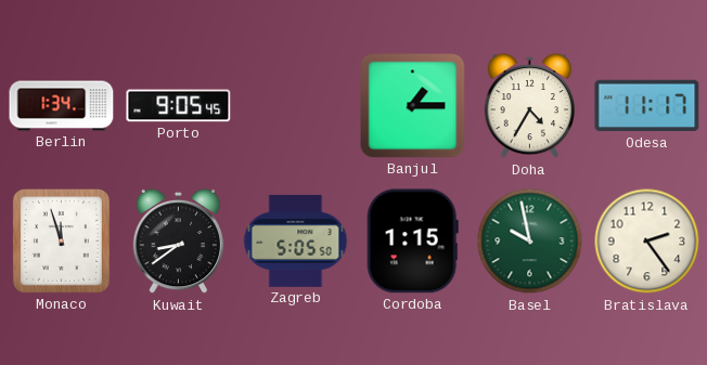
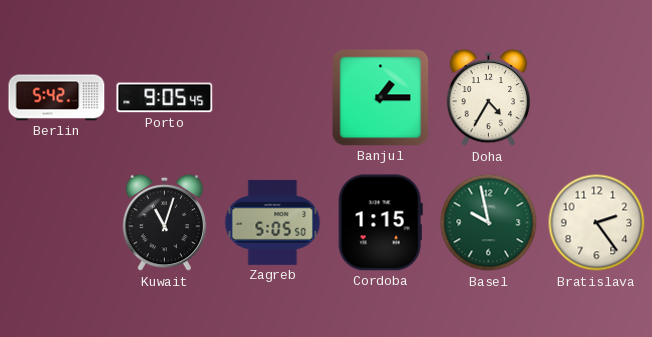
Berlin: 1:34 -> 5:42 (57, 98)
Odesa: 11:17 -> none (647, 106)
Monaco: 11:57 -> none (61, 242)
Kuwait: 8:39 -> 11:03 (165, 223)
